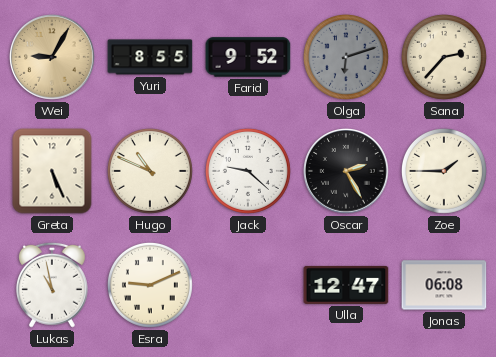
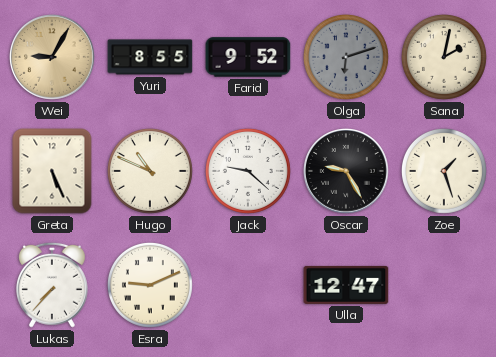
Sana: 2:37 -> 2:02 (444, 57)
Oscar: 2:25 -> 9:25 (347, 172)
Zoe: 1:45 -> 1:27 (444, 171)
Lukas: 10:58 -> 7:37 (52, 285)
Jonas: 06:08 -> none (444, 285)
